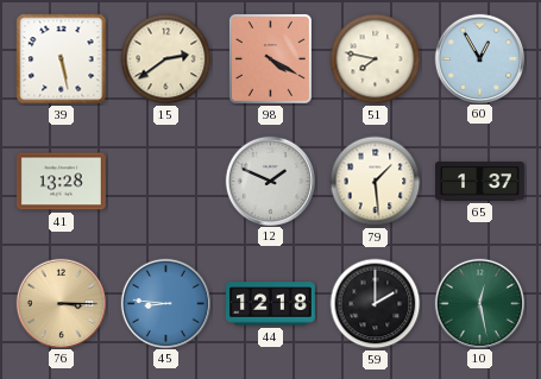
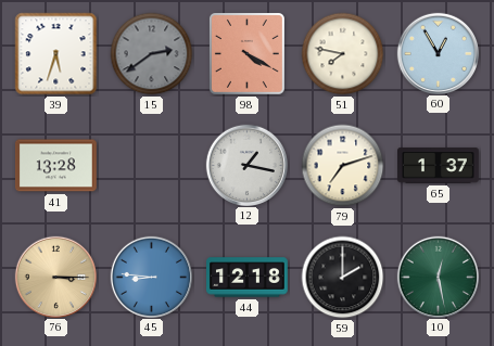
39: 5:28 -> 5:33 (56, 54)
15 dial: cream -> grey (152, 54)
12: 1:49 -> 1:17 (246, 165)
79: 1:29 -> 7:12 (343, 166)
